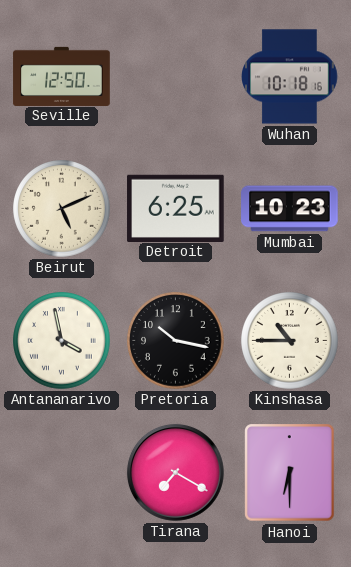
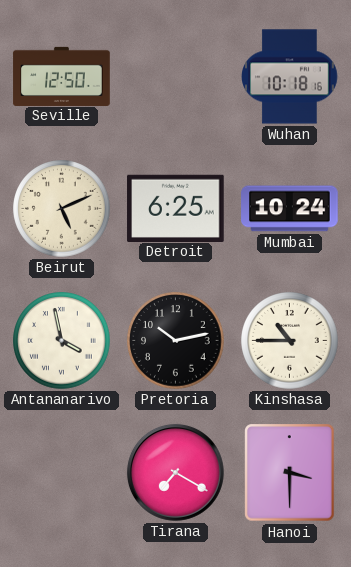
Mumbai: 10:23 -> 10:24 (290, 209)
Pretoria: 10:17 -> 10:13 (176, 341)
Hanoi: 6:30 -> 3:30 (290, 473)
